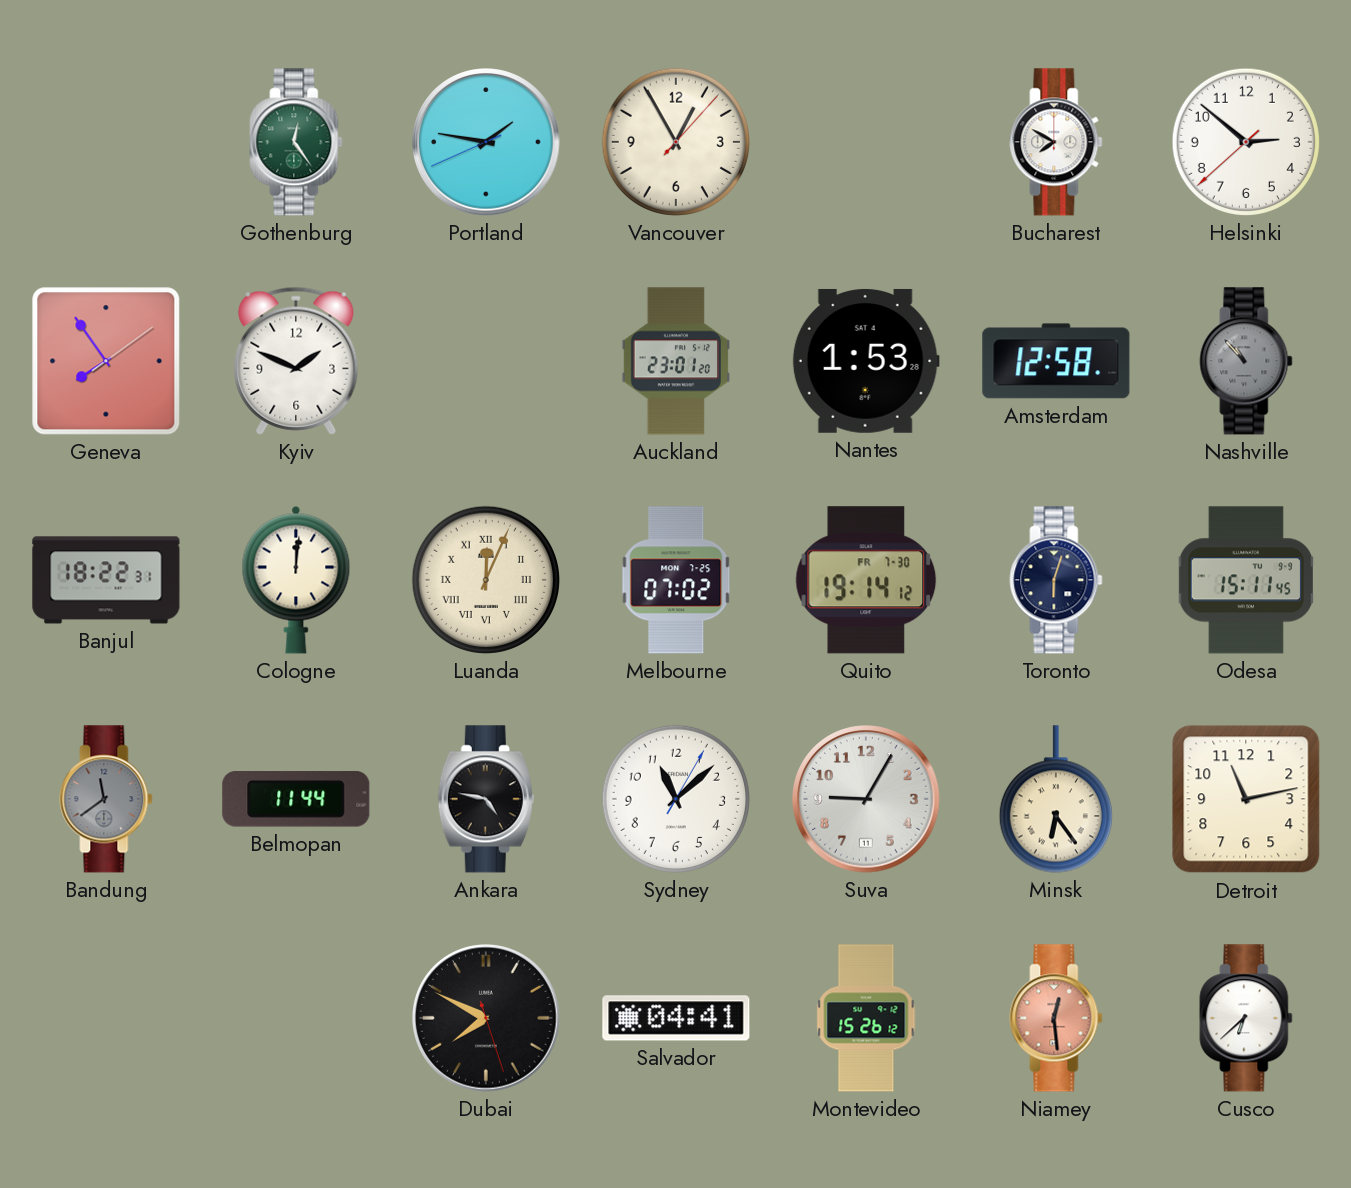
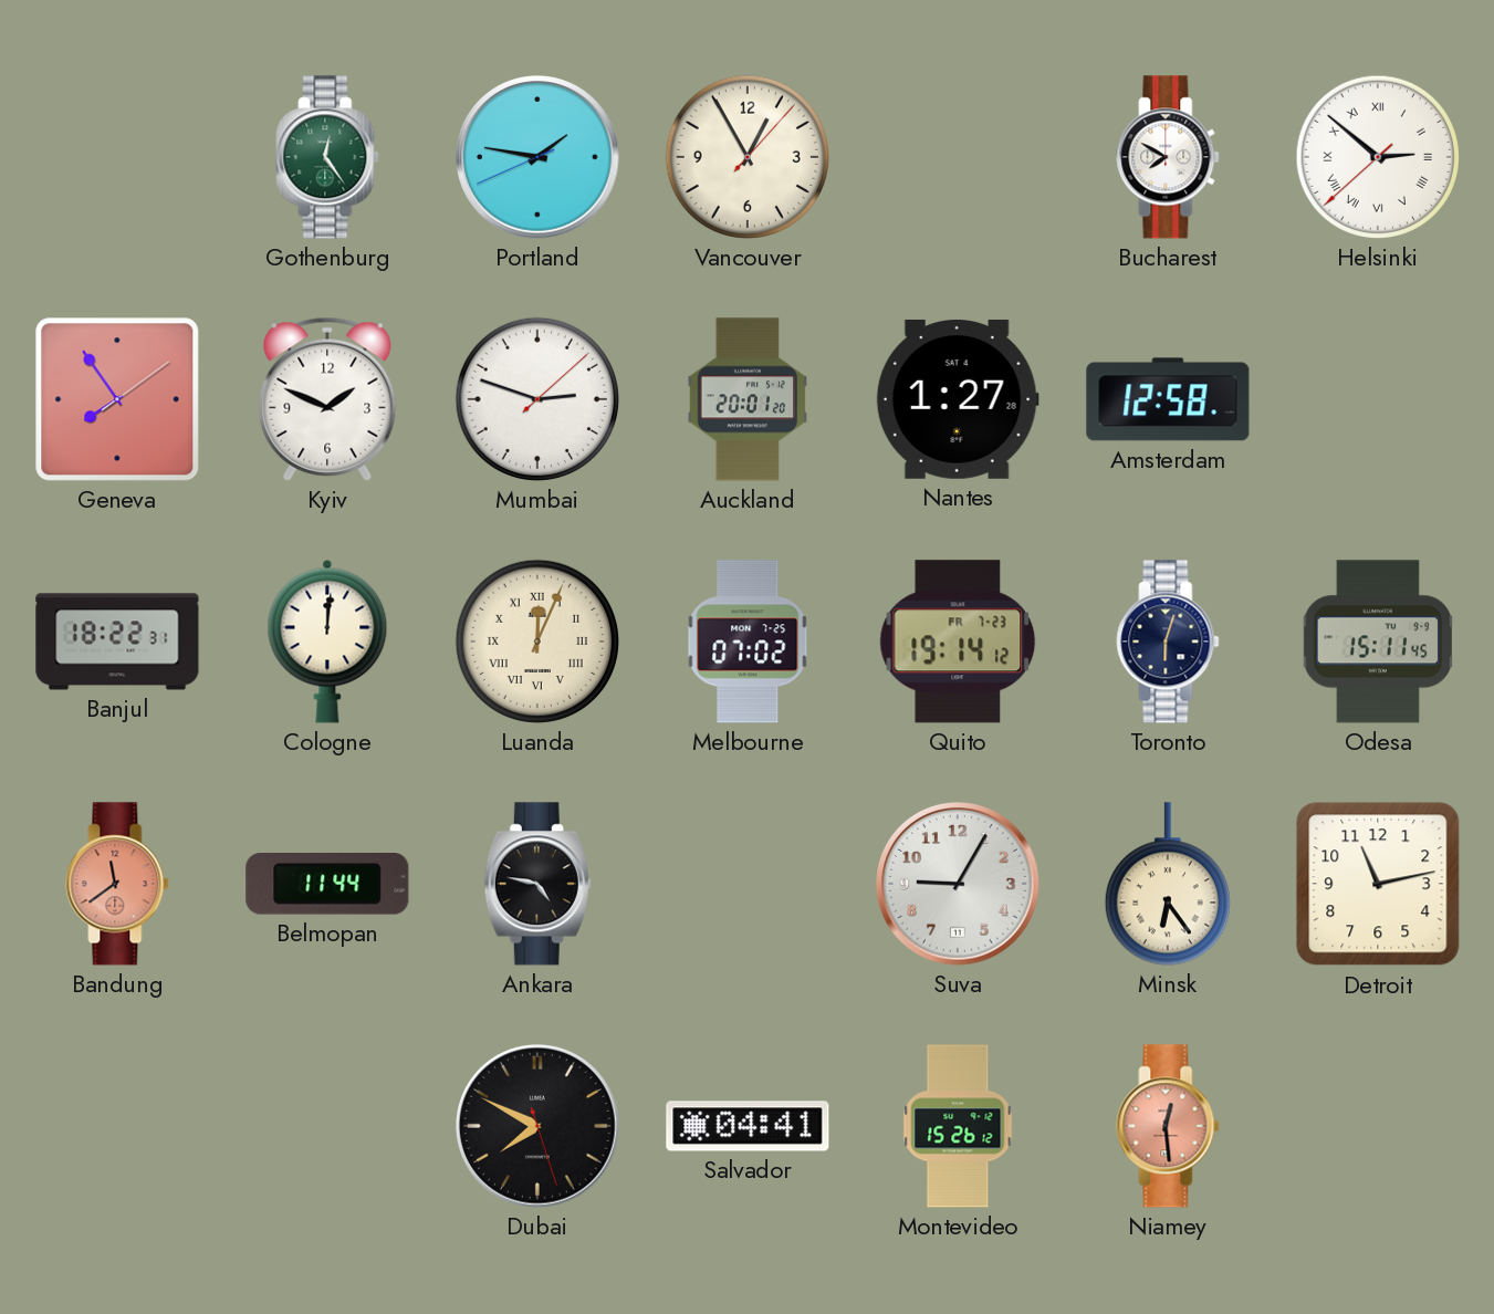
Helsinki numerals: Arabic -> Roman (1378, 157)
Mumbai: none -> 2:48 (537, 399)
Auckland: 23:01 -> 20:01 (746, 399)
Nantes: 1:53 -> 1:27 (958, 399)
Nashville: 10:53 -> none (1246, 361)
Quito date: FR 7-30 -> FR 7-23 (958, 642)
Bandung dial: grey -> salmon (117, 884)
Sydney: 11:08 -> none (676, 799)
Cusco: 6:38 -> none (1246, 1018)
